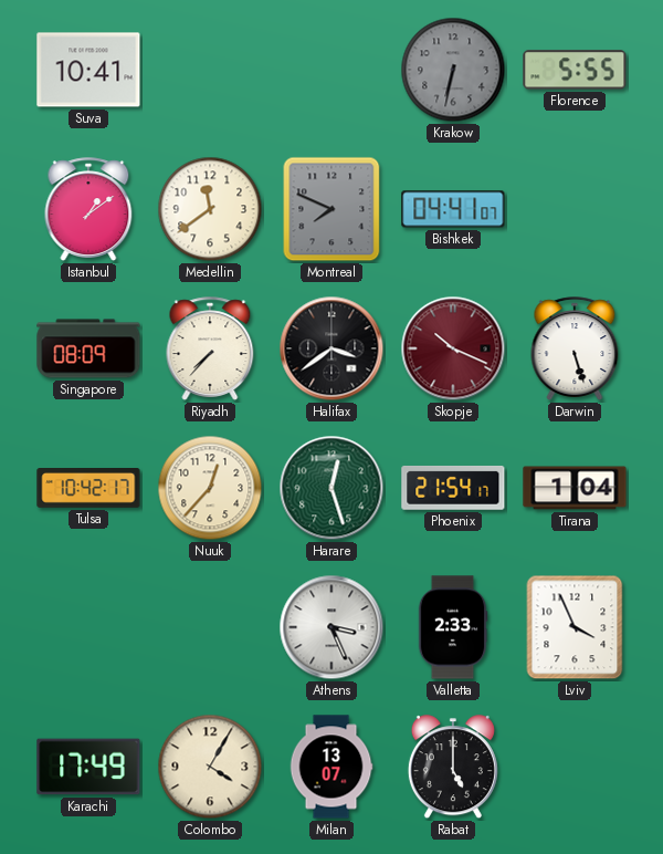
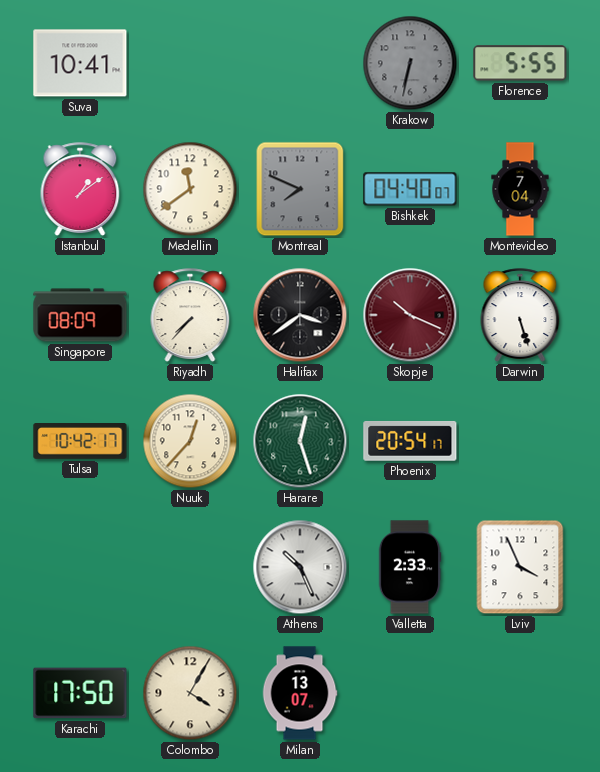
Bishkek: 04:41 -> 04:40 (410, 189)
Montevideo: none -> 7:04 (520, 189)
Phoenix: 21:54 -> 20:54 (410, 441)
Tirana: 1:04 -> none (575, 488)
Athens: 3:26 -> 10:26 (300, 567)
Karachi: 17:49 -> 17:50 (80, 693)
Rabat: 5:00 -> none (453, 768)
